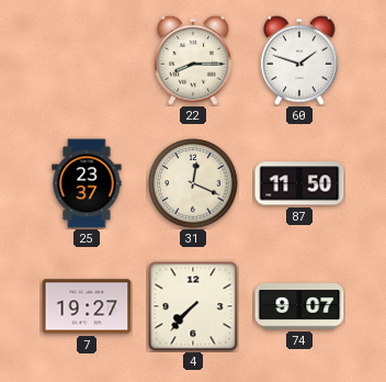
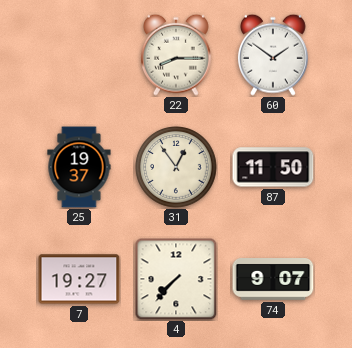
60: 1:48 -> 1:51 (273, 55)
25: 23:37 -> 19:37 (79, 167)
31: 12:19 -> 12:54 (176, 167)
